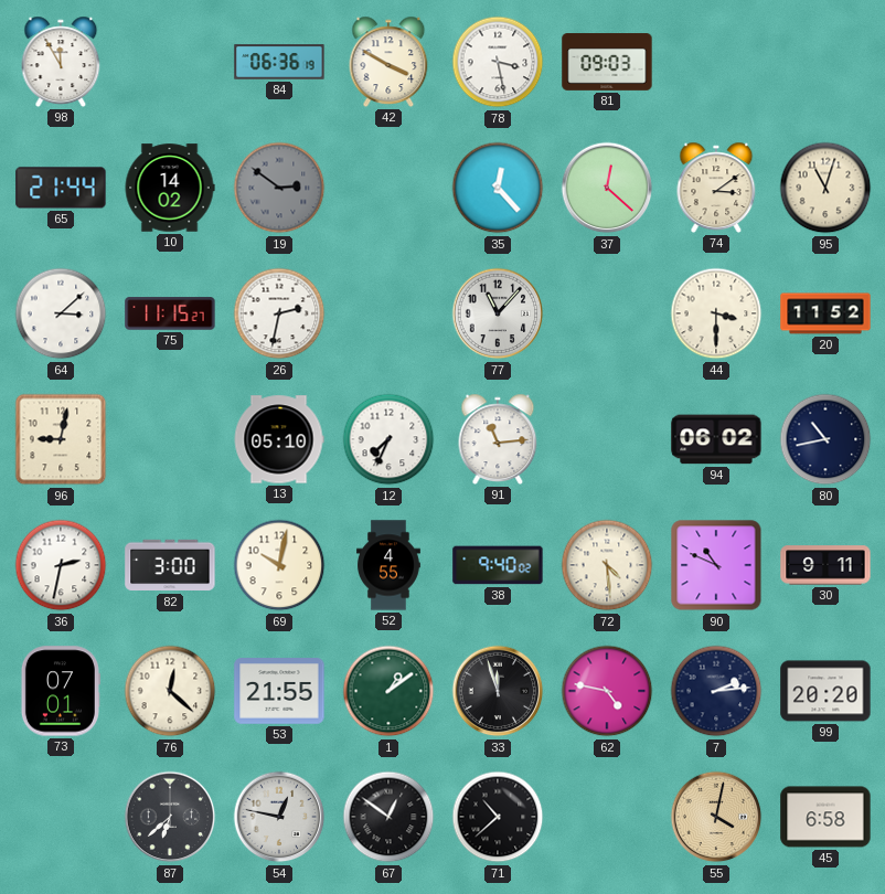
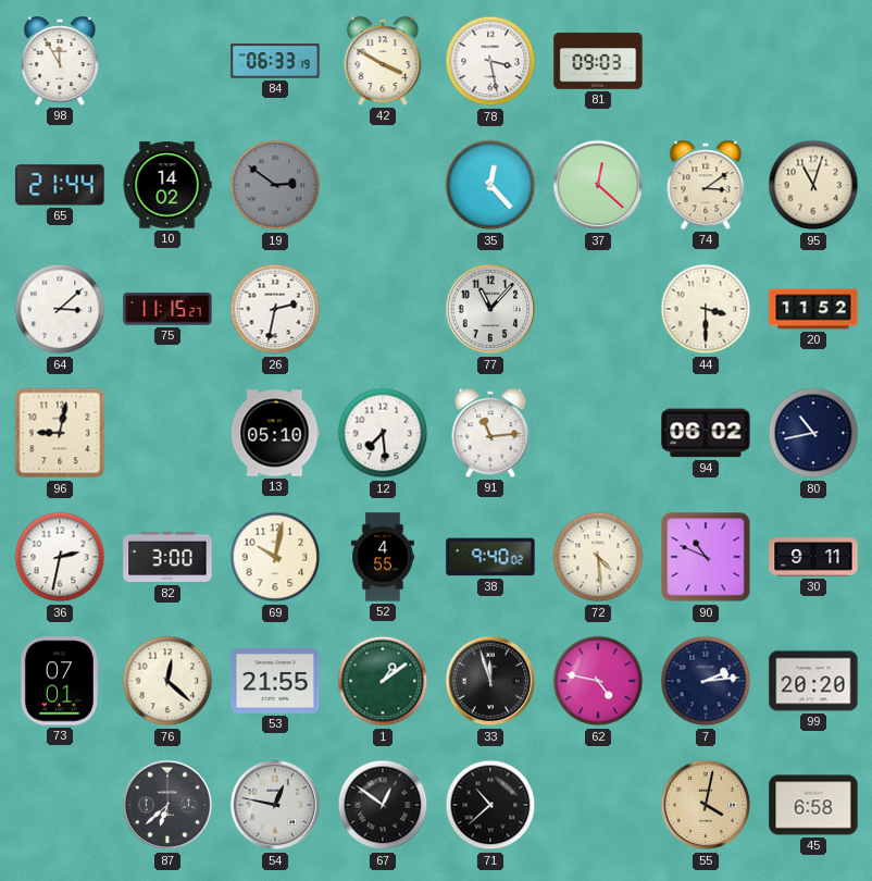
84: 06:36 -> 06:33 (275, 61)
12: 7:34 -> 7:29 (383, 433)
